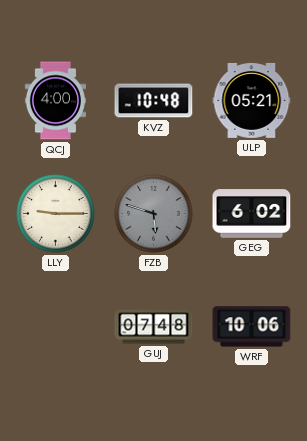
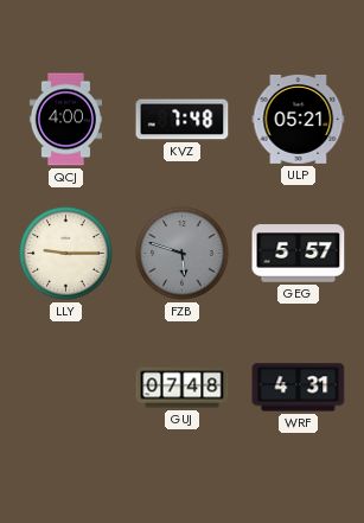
KVZ: 10:48 -> 7:48 (183, 120)
GEG: 6:02 -> 5:57 (299, 254)
WRF: 10:06 -> 4:31 (299, 388)
